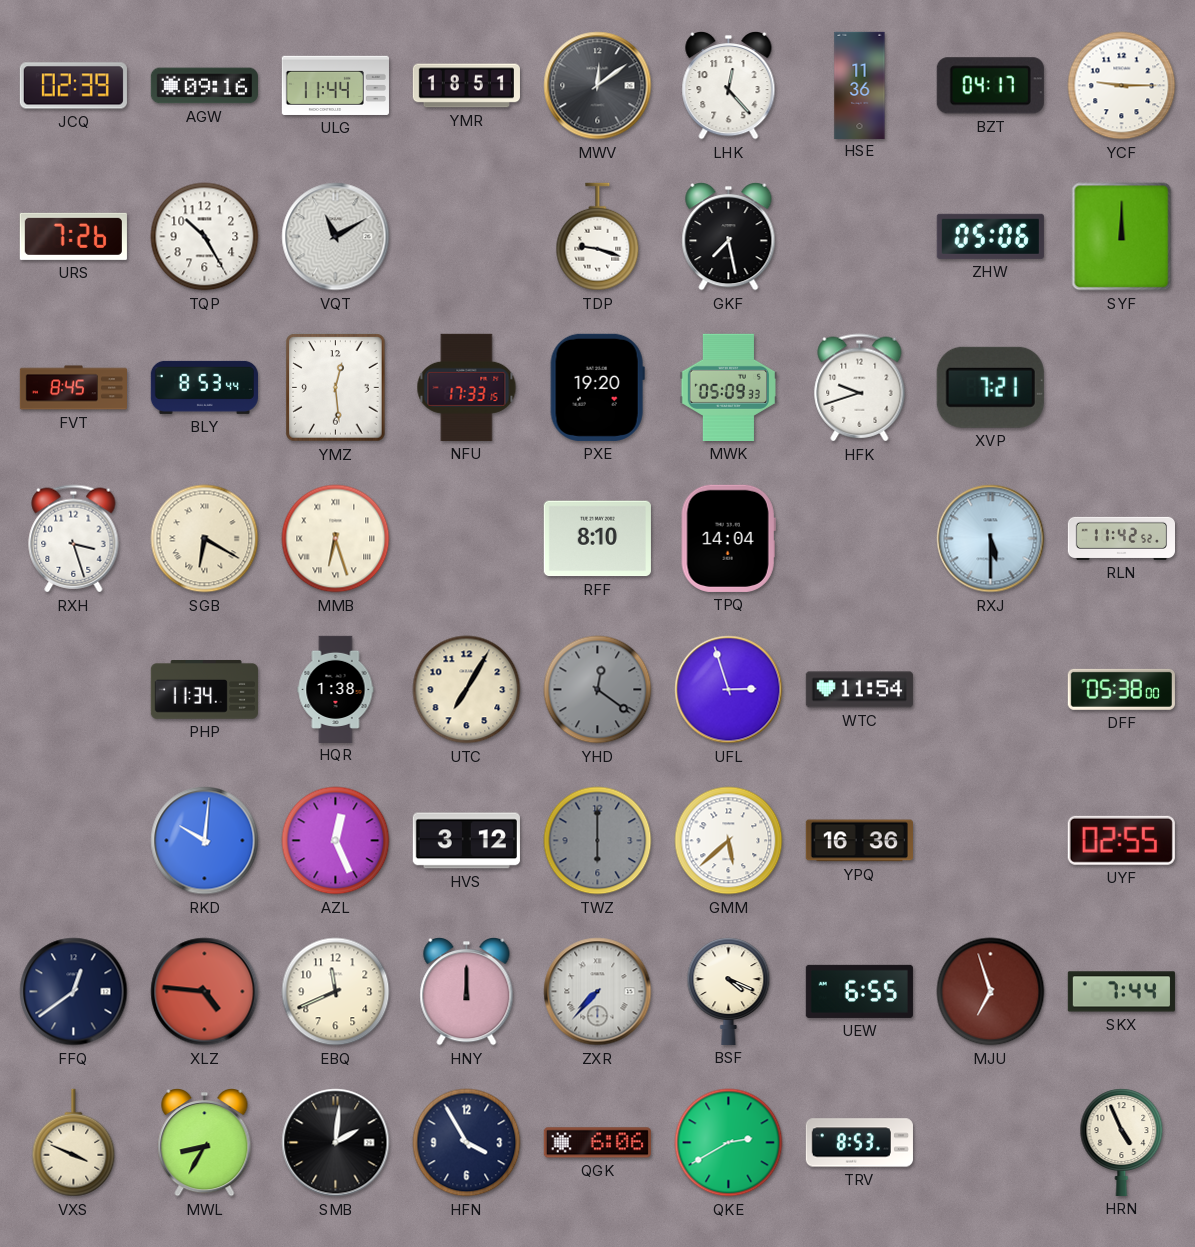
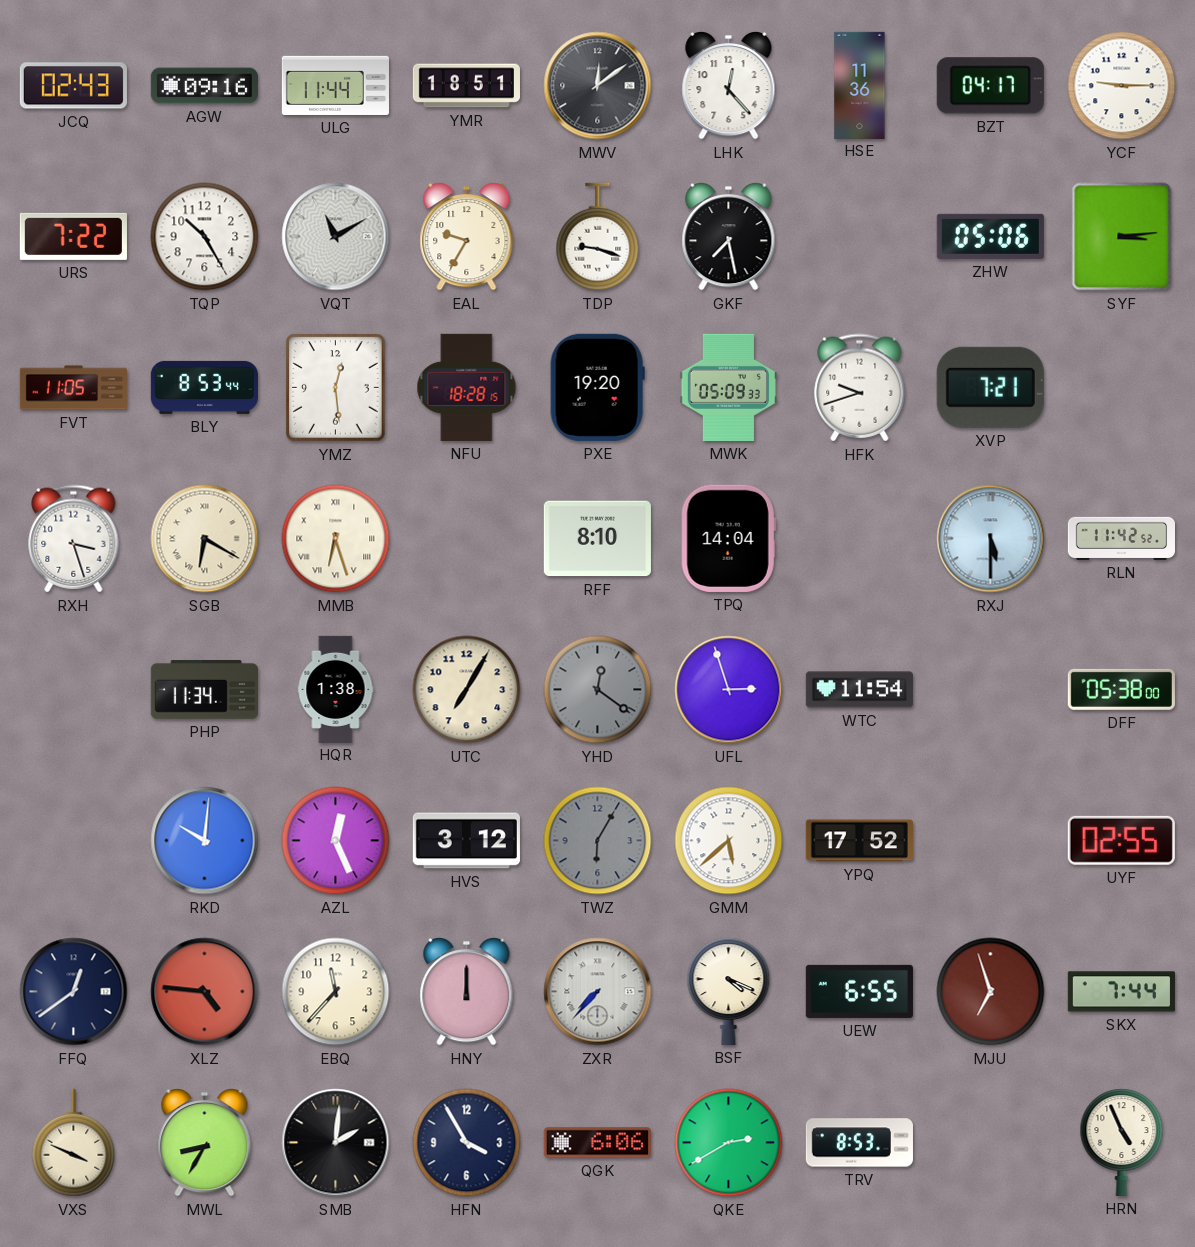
JCQ: 02:39 -> 02:43 (73, 86)
URS: 7:26 -> 7:22 (73, 236)
EAL: none -> 9:35 (467, 237)
SYF: 12:00 -> 3:14 (1122, 237)
FVT: 8:45 -> 11:05 (73, 388)
NFU: 17:33 -> 18:28 (467, 387)
TWZ: 6:00 -> 6:05 (598, 841)
YPQ: 16:36 -> 17:52 (859, 841)
EBQ: 11:41 -> 11:37 (336, 992)
